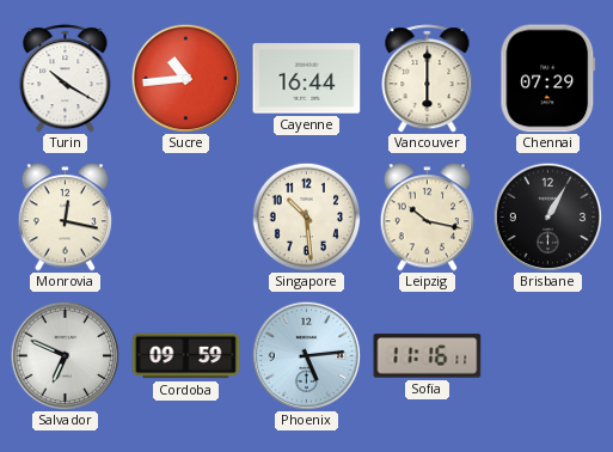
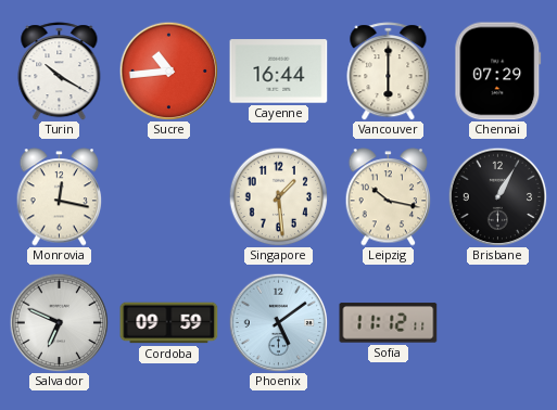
Singapore: 10:29 -> 1:29 (278, 196)
Phoenix: 5:14 -> 5:09 (278, 322)
Sofia: 11:16 -> 11:12 (389, 323)
